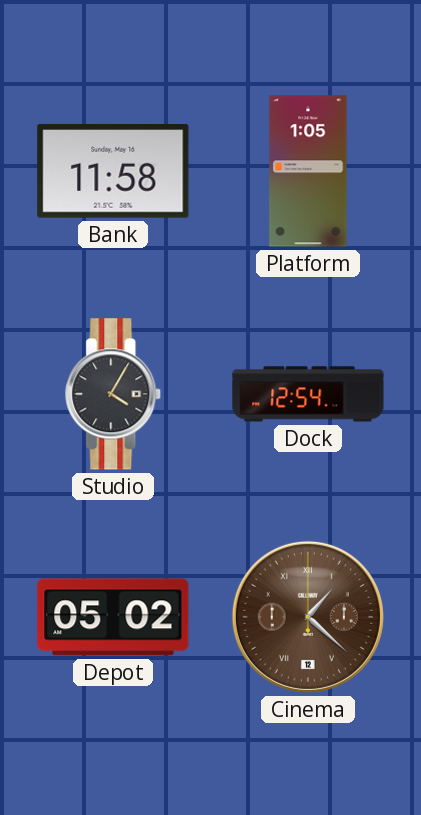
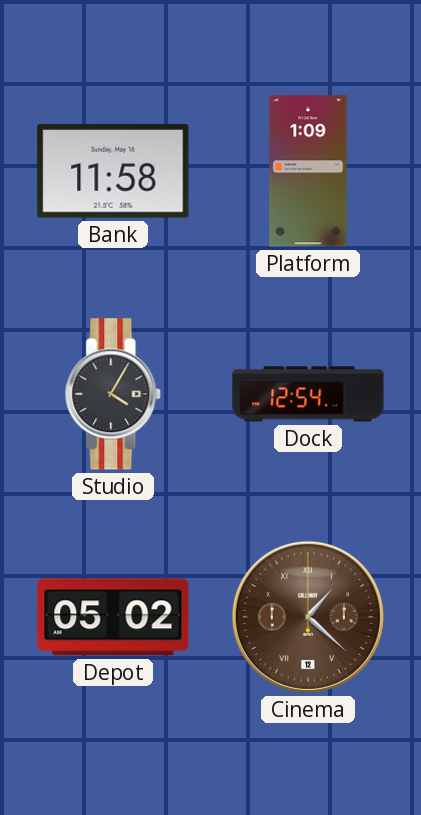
Platform: 1:05 -> 1:09 (308, 171)
